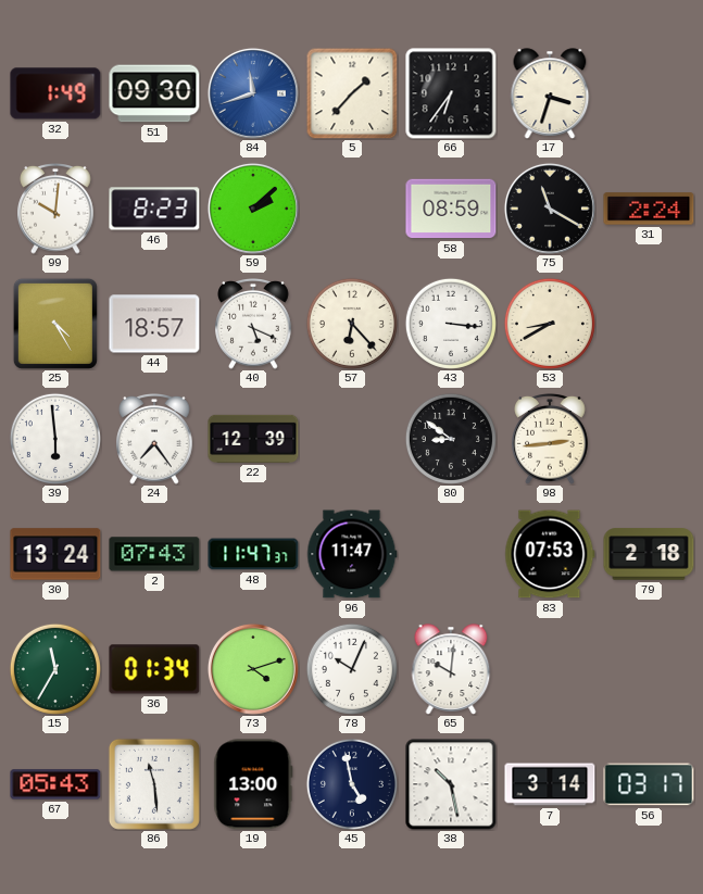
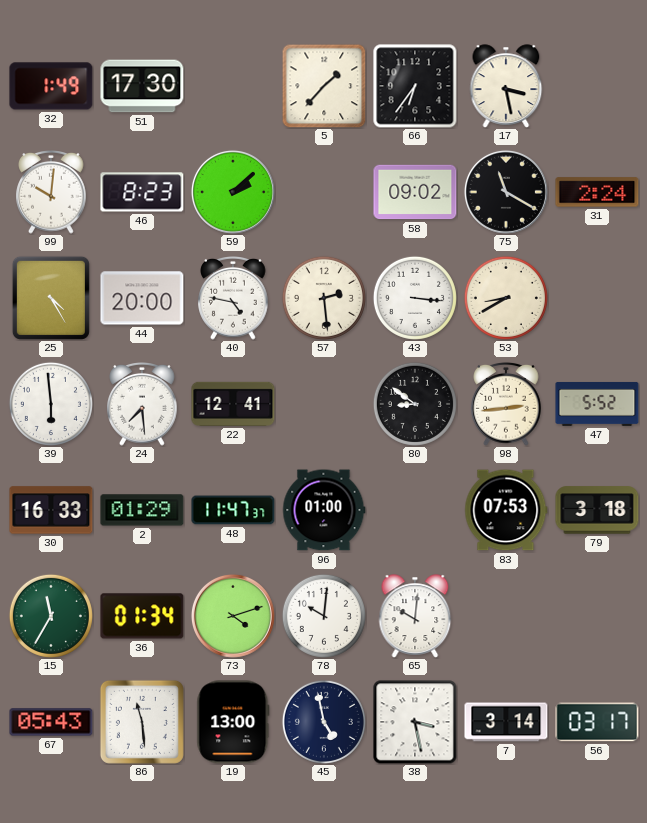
51: 09:30 -> 17:30 (142, 86)
84: 11:42 -> none (253, 93)
17: 3:33 -> 3:28 (506, 86)
58: 08:59 -> 09:02 (415, 192)
44: 18:57 -> 20:00 (142, 298)
40: 5:19 -> 4:47 (233, 299)
57: 6:23 -> 2:29 (324, 298)
24: 7:24 -> 7:29 (142, 405)
22: 12:39 -> 12:41 (233, 404)
47: none -> 5:52 (597, 404)
30: 13:24 -> 16:33 (51, 510)
2: 07:43 -> 01:29 (142, 510)
96: 11:47 -> 01:00 (324, 510)
79: 2:18 -> 3:18 (597, 510)
78: 10:04 -> 10:01 (324, 616)
38: 10:28 -> 3:28 (415, 722)
